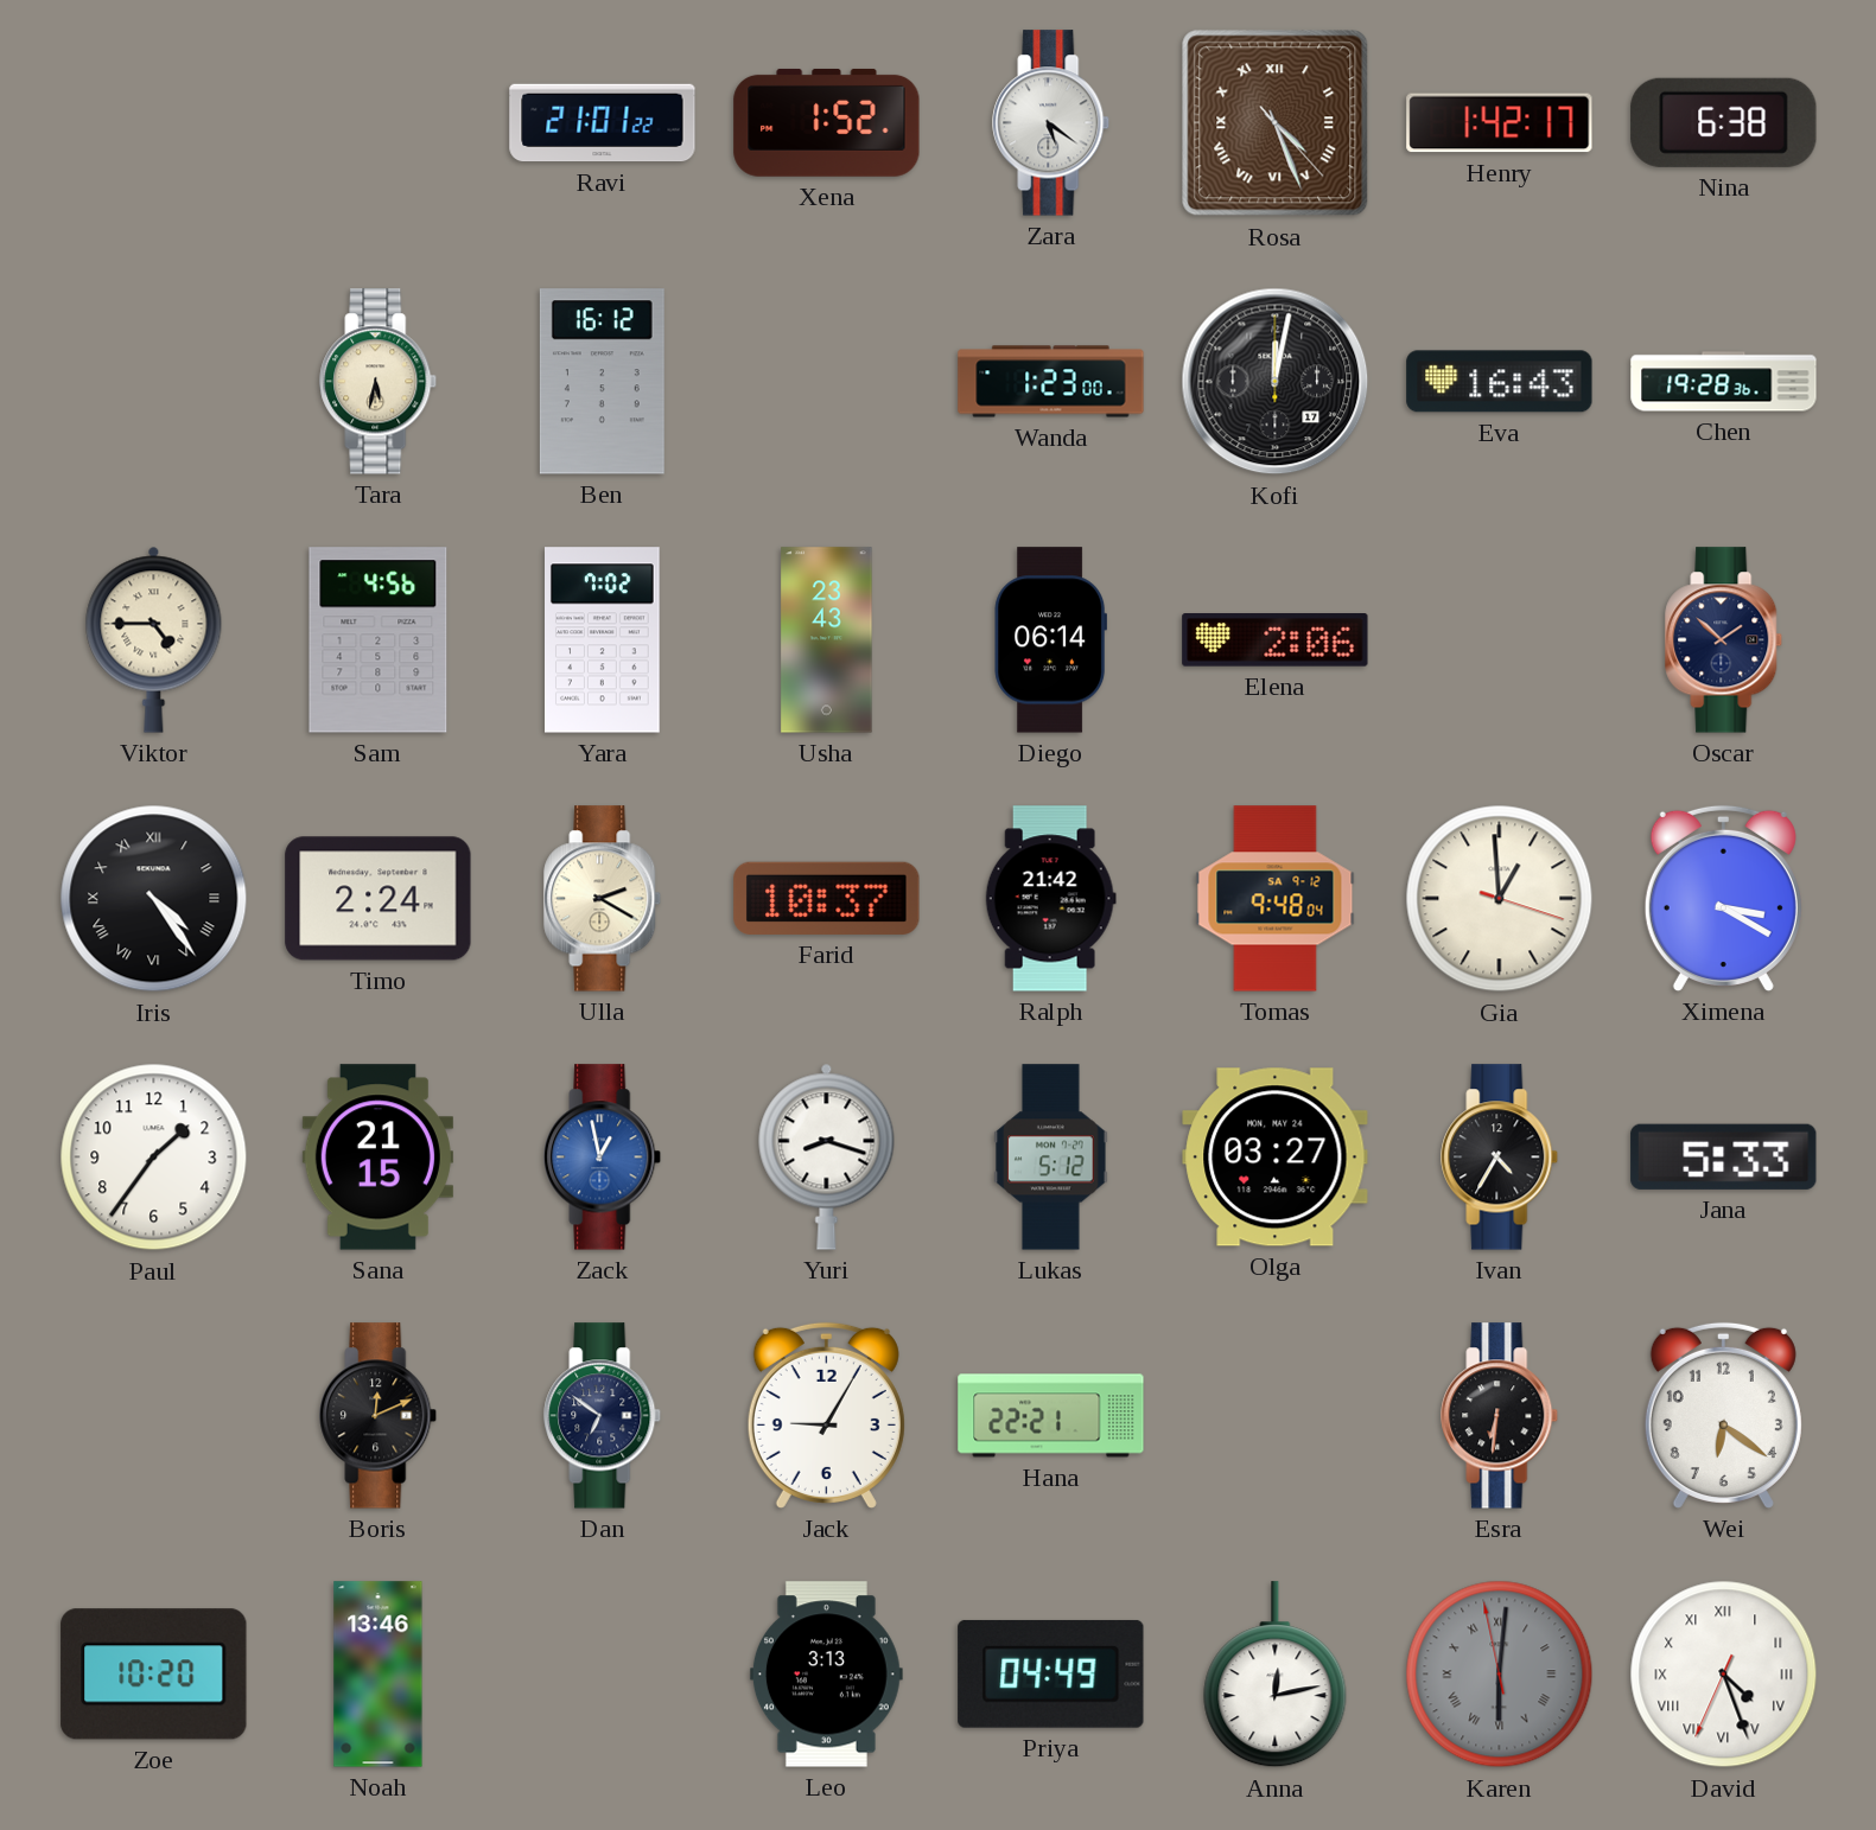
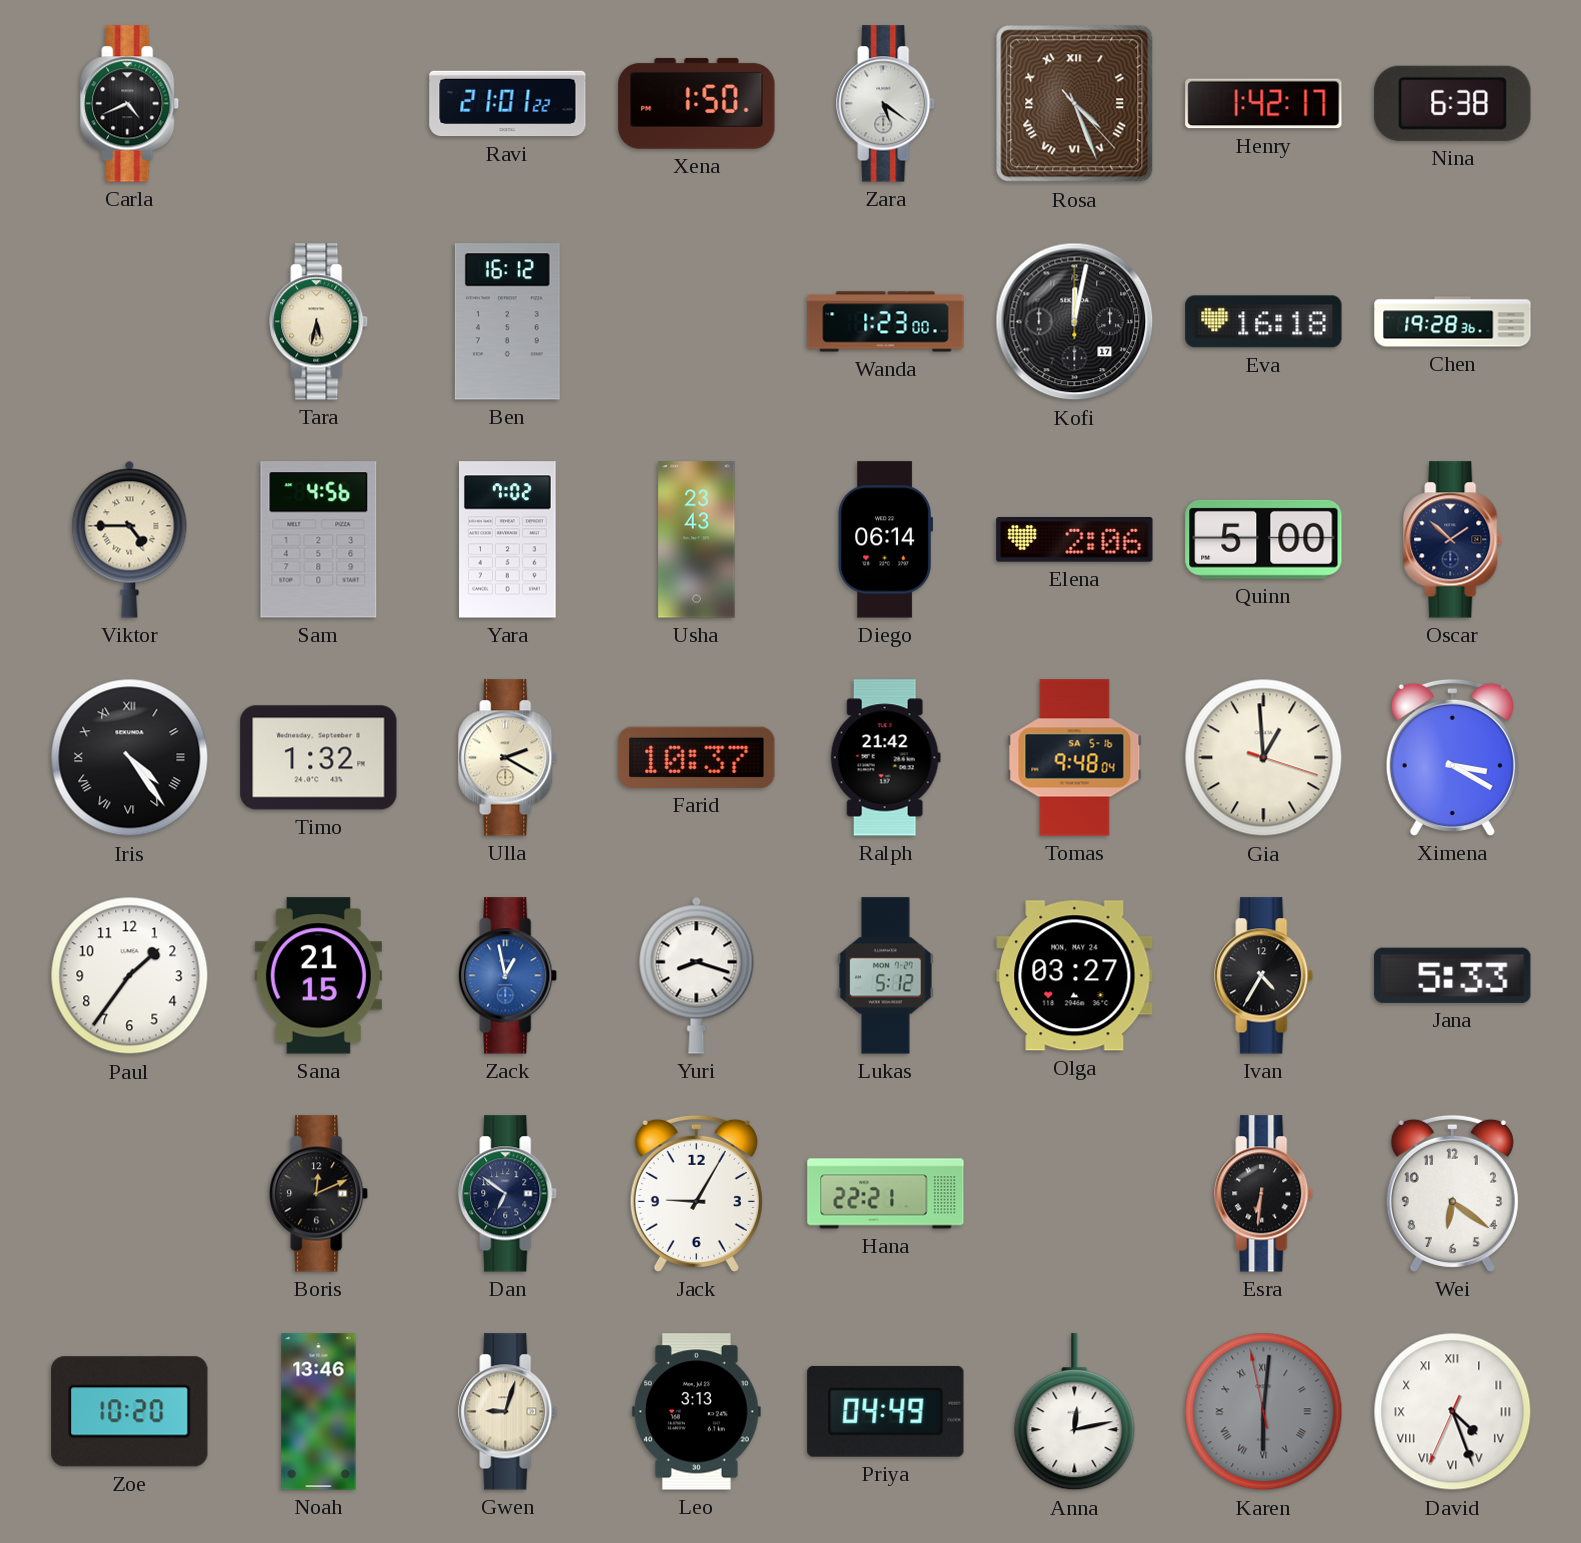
Carla: none -> 4:41 (130, 104)
Xena: 1:52 -> 1:50 (697, 103)
Eva: 16:43 -> 16:18 (1264, 322)
Quinn: none -> 5:00 (1264, 539)
Timo: 2:24 -> 1:32 (319, 758)
Tomas date: SA 9-12 -> SA 5-16 (1075, 758)
Gwen: none -> 9:03 (508, 1412)
